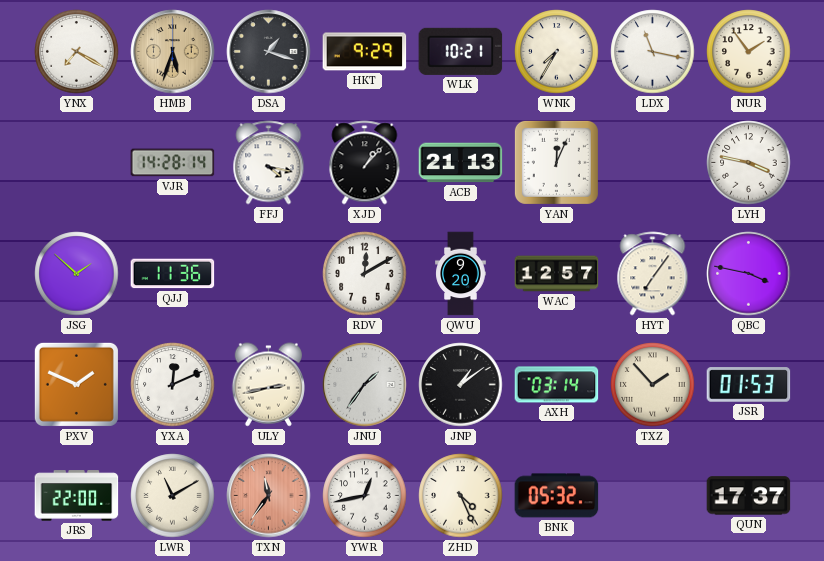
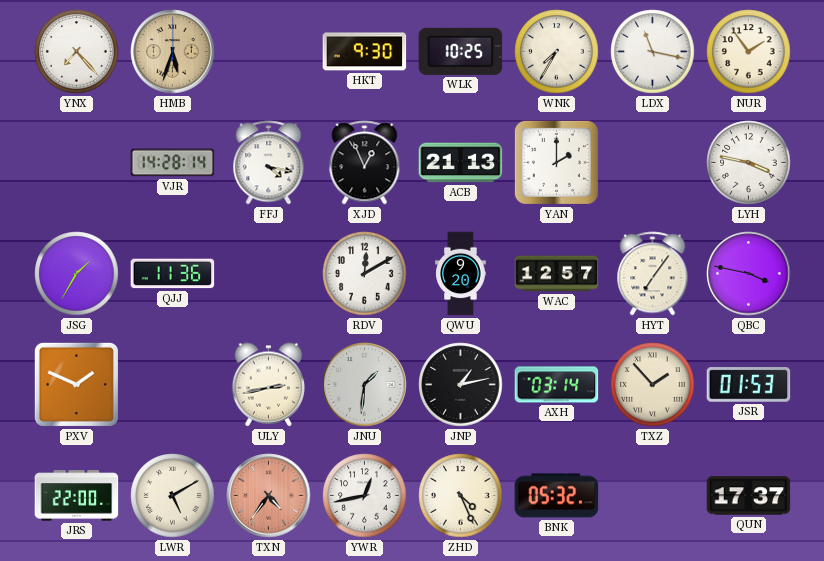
YNX: 7:20 -> 7:23 (77, 52)
DSA: 1:18 -> none (269, 52)
HKT: 9:29 -> 9:30 (365, 52)
WLK: 10:21 -> 10:25 (461, 51)
XJD: 1:07 -> 12:56 (365, 163)
YAN: 12:04 -> 2:00 (556, 162)
JSG: 1:52 -> 1:35 (77, 274)
YXA: 12:11 -> none (173, 385)
JNU: 1:36 -> 1:31 (365, 385)
JNP: 1:09 -> 1:13 (461, 385)
LWR: 11:10 -> 5:10 (173, 496)
TXN: 11:36 -> 4:36 (269, 496)
